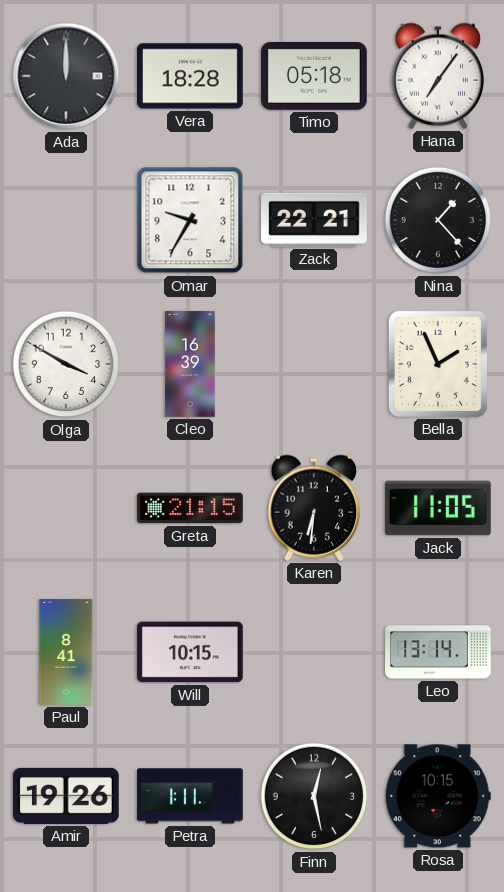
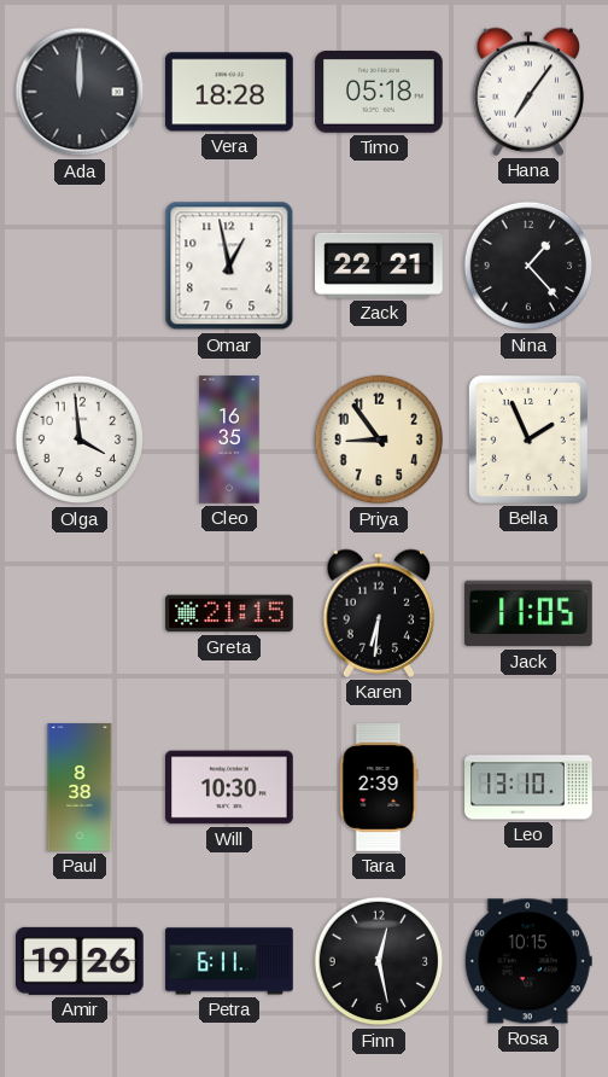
Omar: 9:35 -> 12:58 (229, 266)
Olga: 3:50 -> 3:59 (80, 439)
Cleo: 16:39 -> 16:35 (229, 439)
Priya: none -> 8:54 (379, 439)
Paul: 8:41 -> 8:38 (80, 787)
Will: 10:15 -> 10:30 (230, 787)
Tara: none -> 2:39 (379, 787)
Leo: 13:14 -> 13:10 (528, 787)
Petra: 1:11 -> 6:11 (229, 961)
